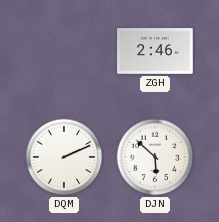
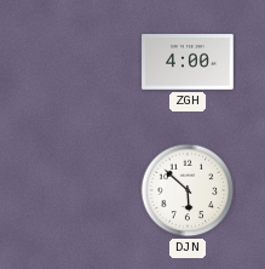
ZGH: 2:46 -> 4:00 (188, 62)
DQM: 2:11 -> none (64, 157)
